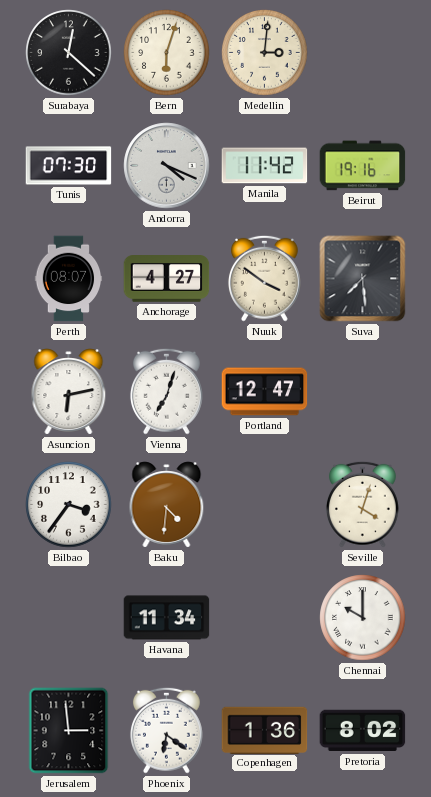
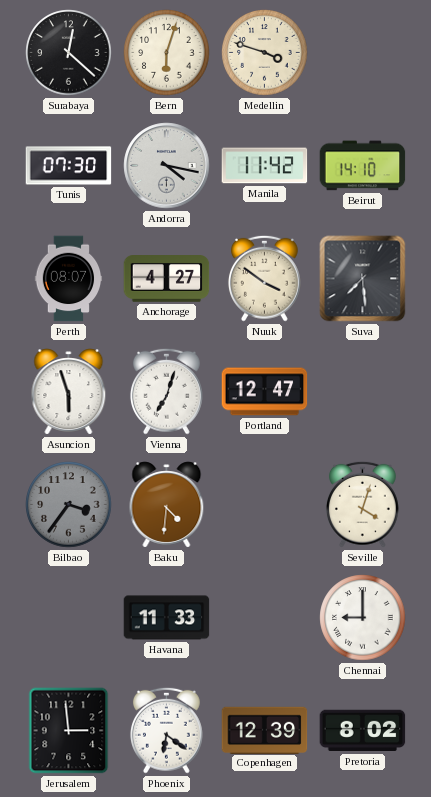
Medellin: 3:01 -> 3:48 (265, 53)
Andorra: 4:19 -> 4:17 (167, 166)
Beirut: 19:16 -> 14:10 (363, 166)
Asuncion: 6:13 -> 5:57 (69, 392)
Bilbao dial: white -> grey (69, 505)
Havana: 11:34 -> 11:33 (167, 618)
Chennai: 10:00 -> 9:00 (363, 618)
Copenhagen: 1:36 -> 12:39 (265, 730)
